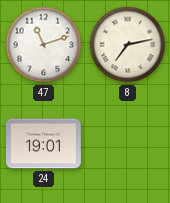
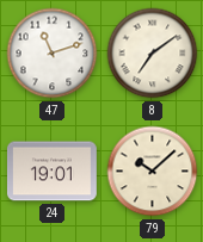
8: 7:13 -> 7:09 (153, 54)
79: none -> 10:08 (153, 172)
